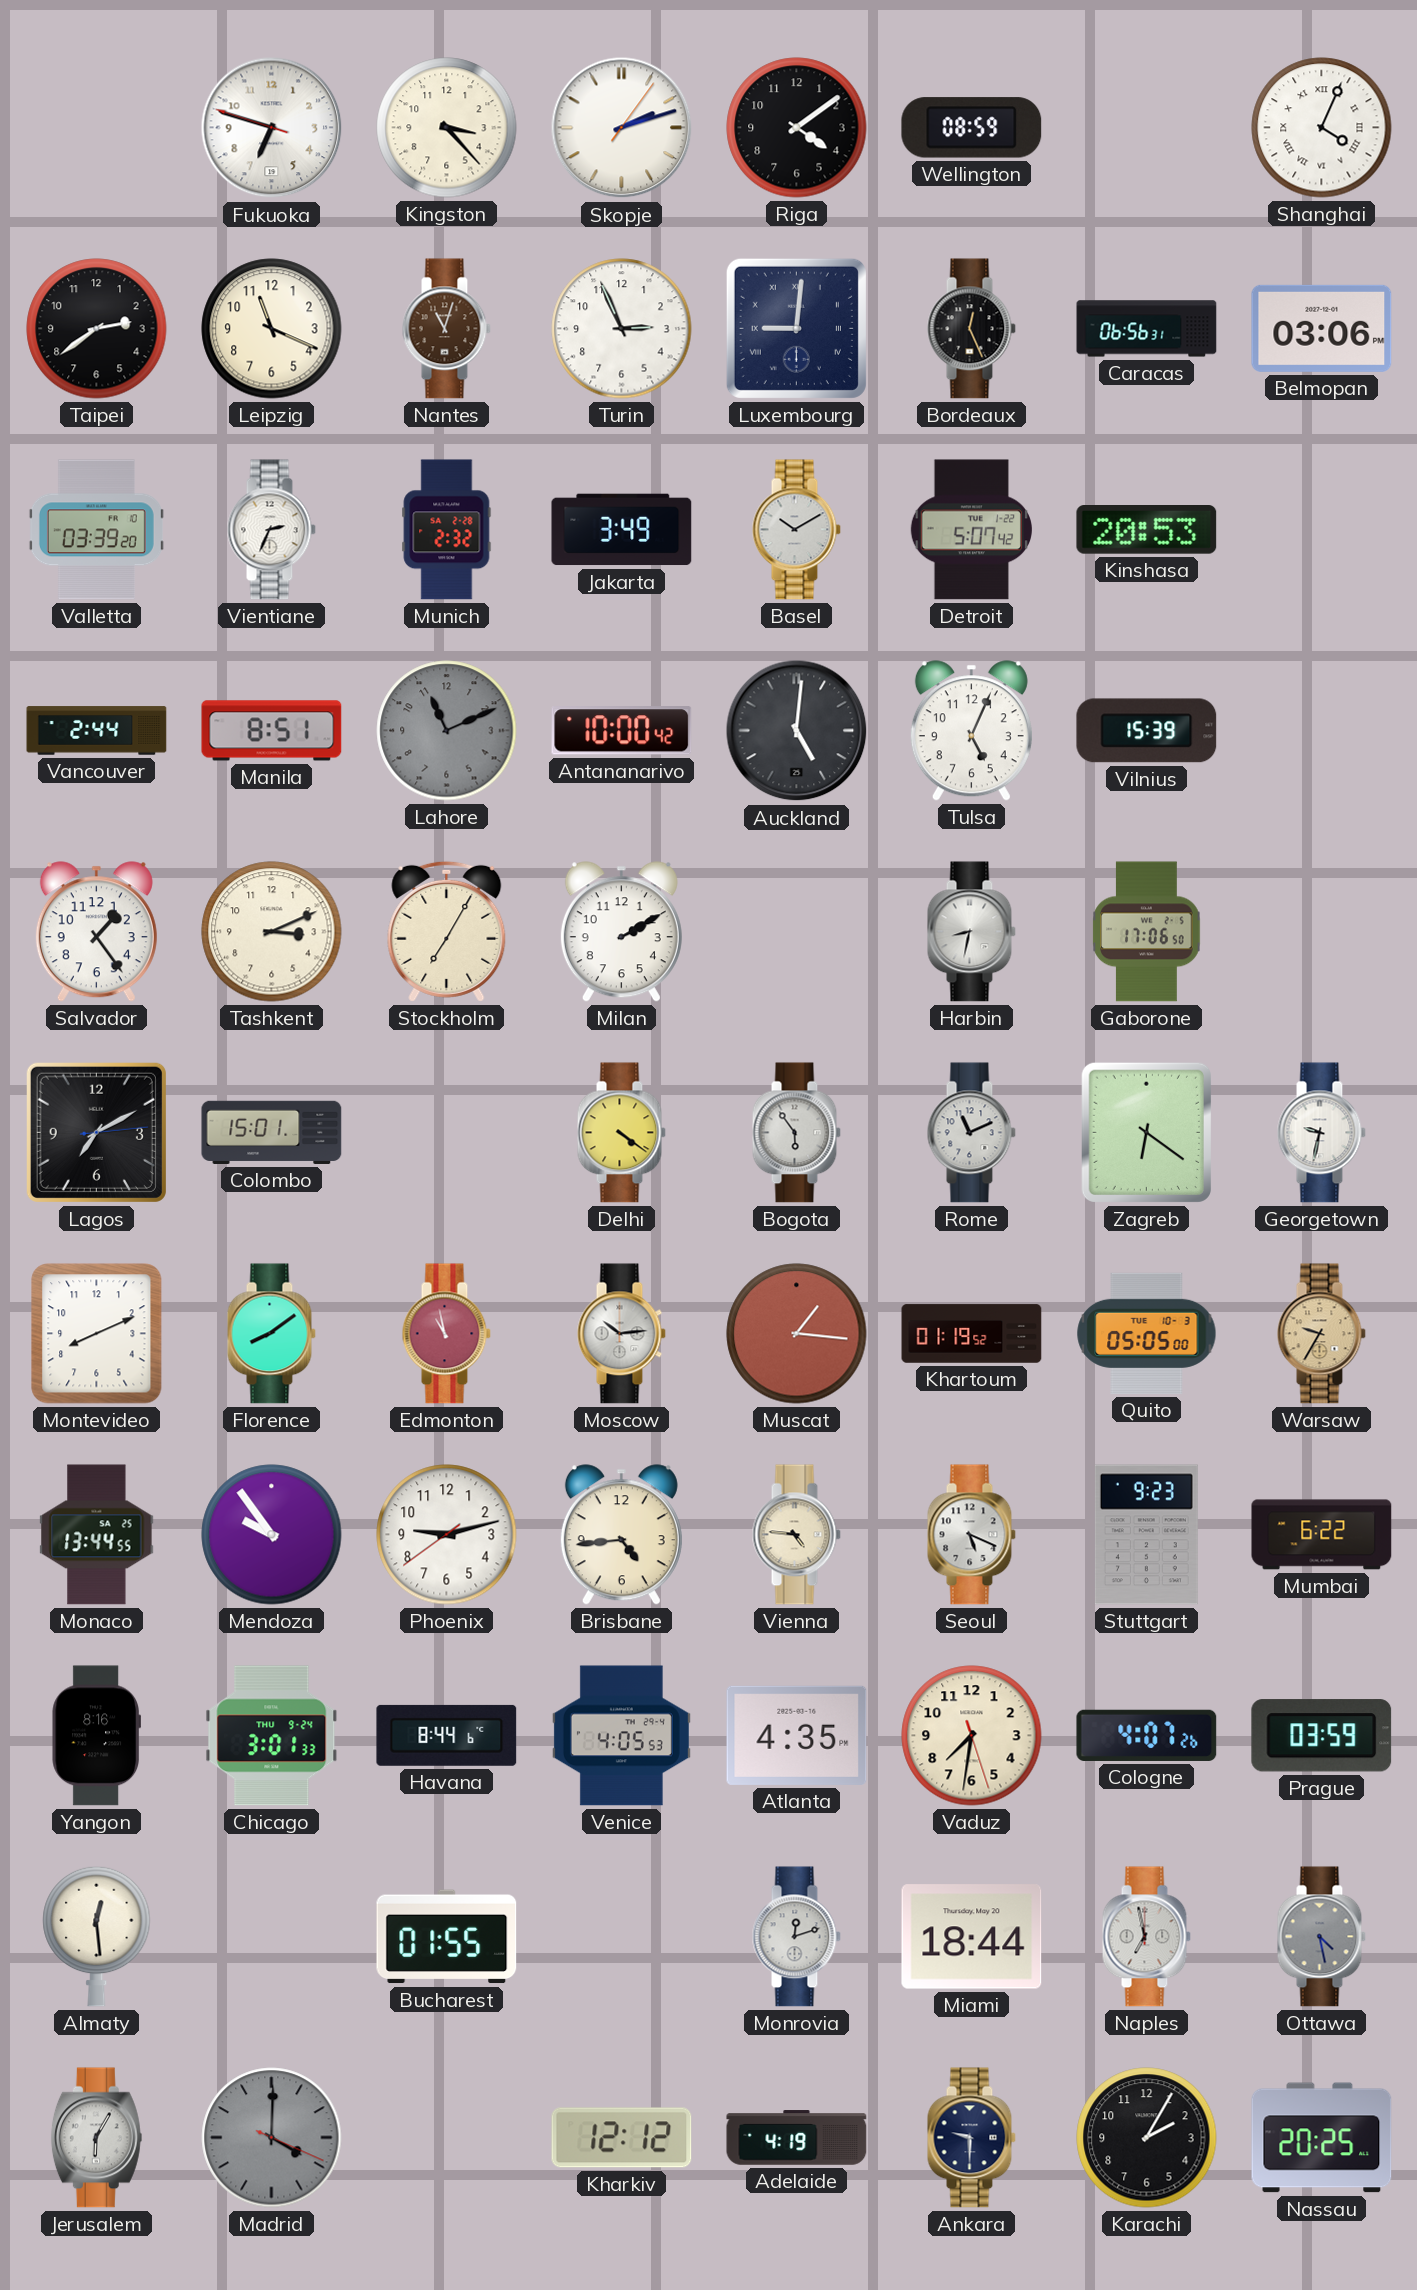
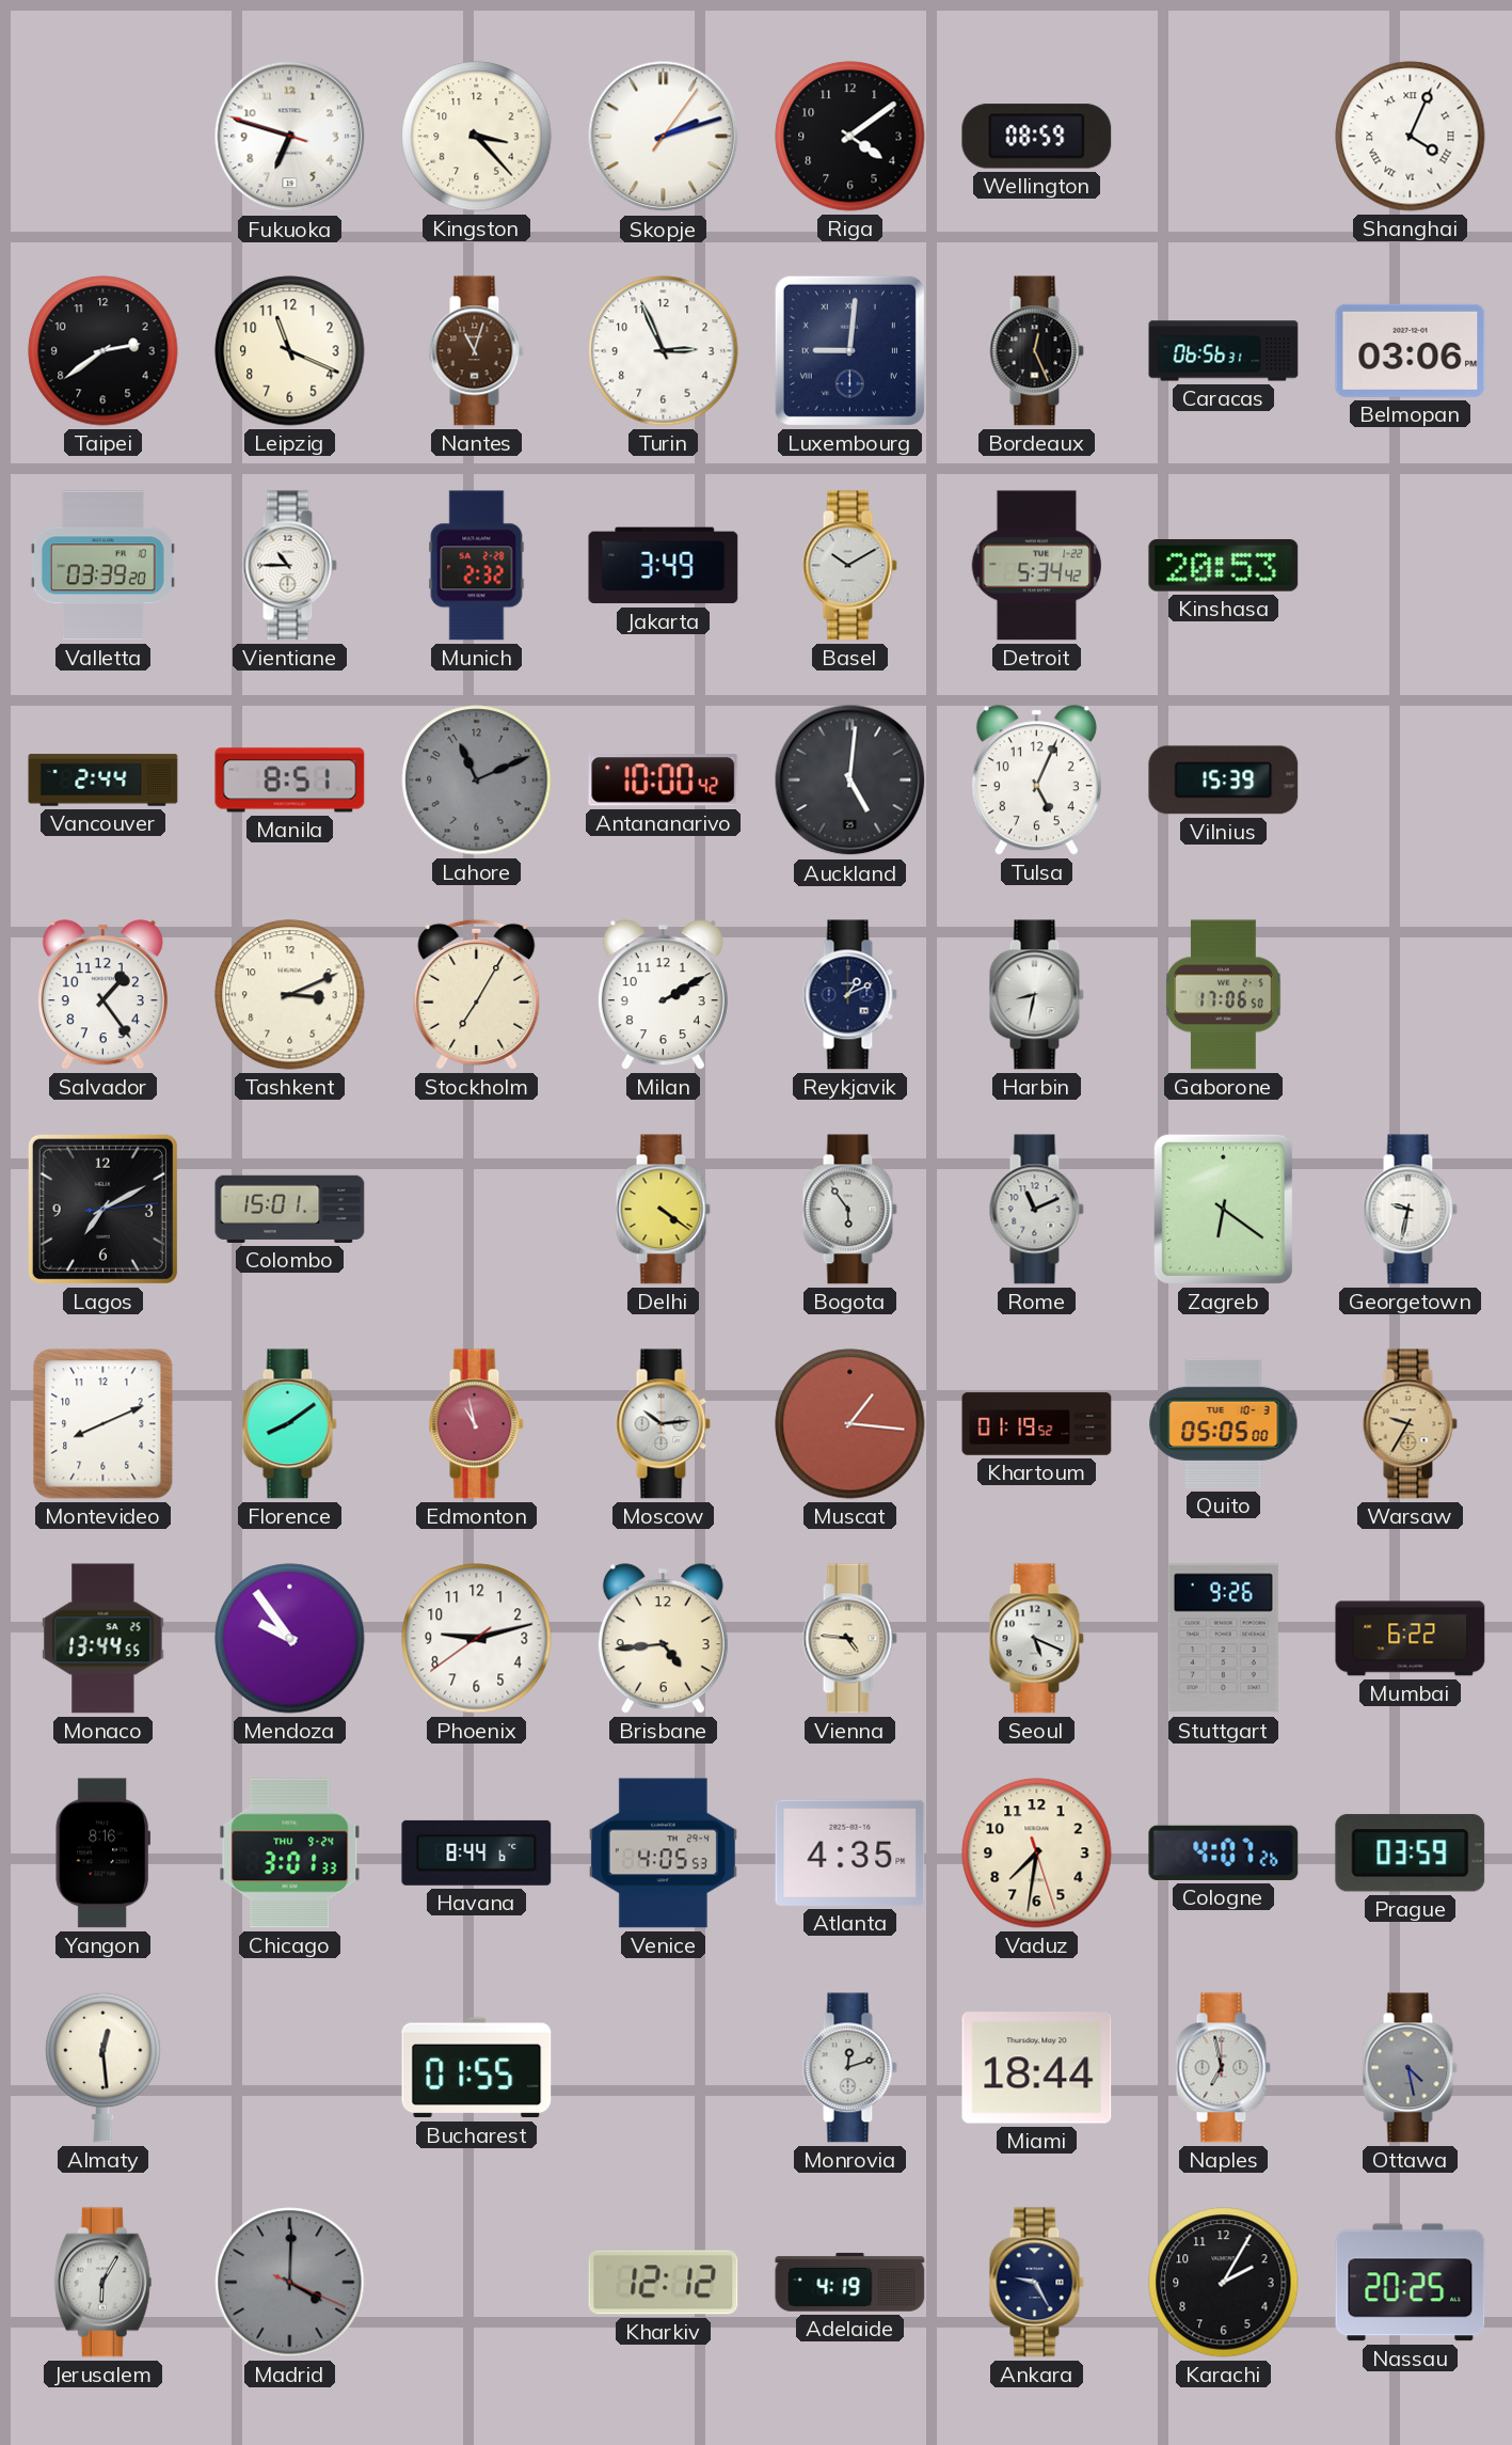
Vientiane: 2:34 -> 10:45 (289, 566)
Detroit: 5:07 -> 5:34 (1036, 566)
Reykjavik: none -> 1:11 (849, 995)
Stuttgart: 9:23 -> 9:26 (1223, 1639)
Ankara: 9:30 -> 9:25 (1036, 2283)
